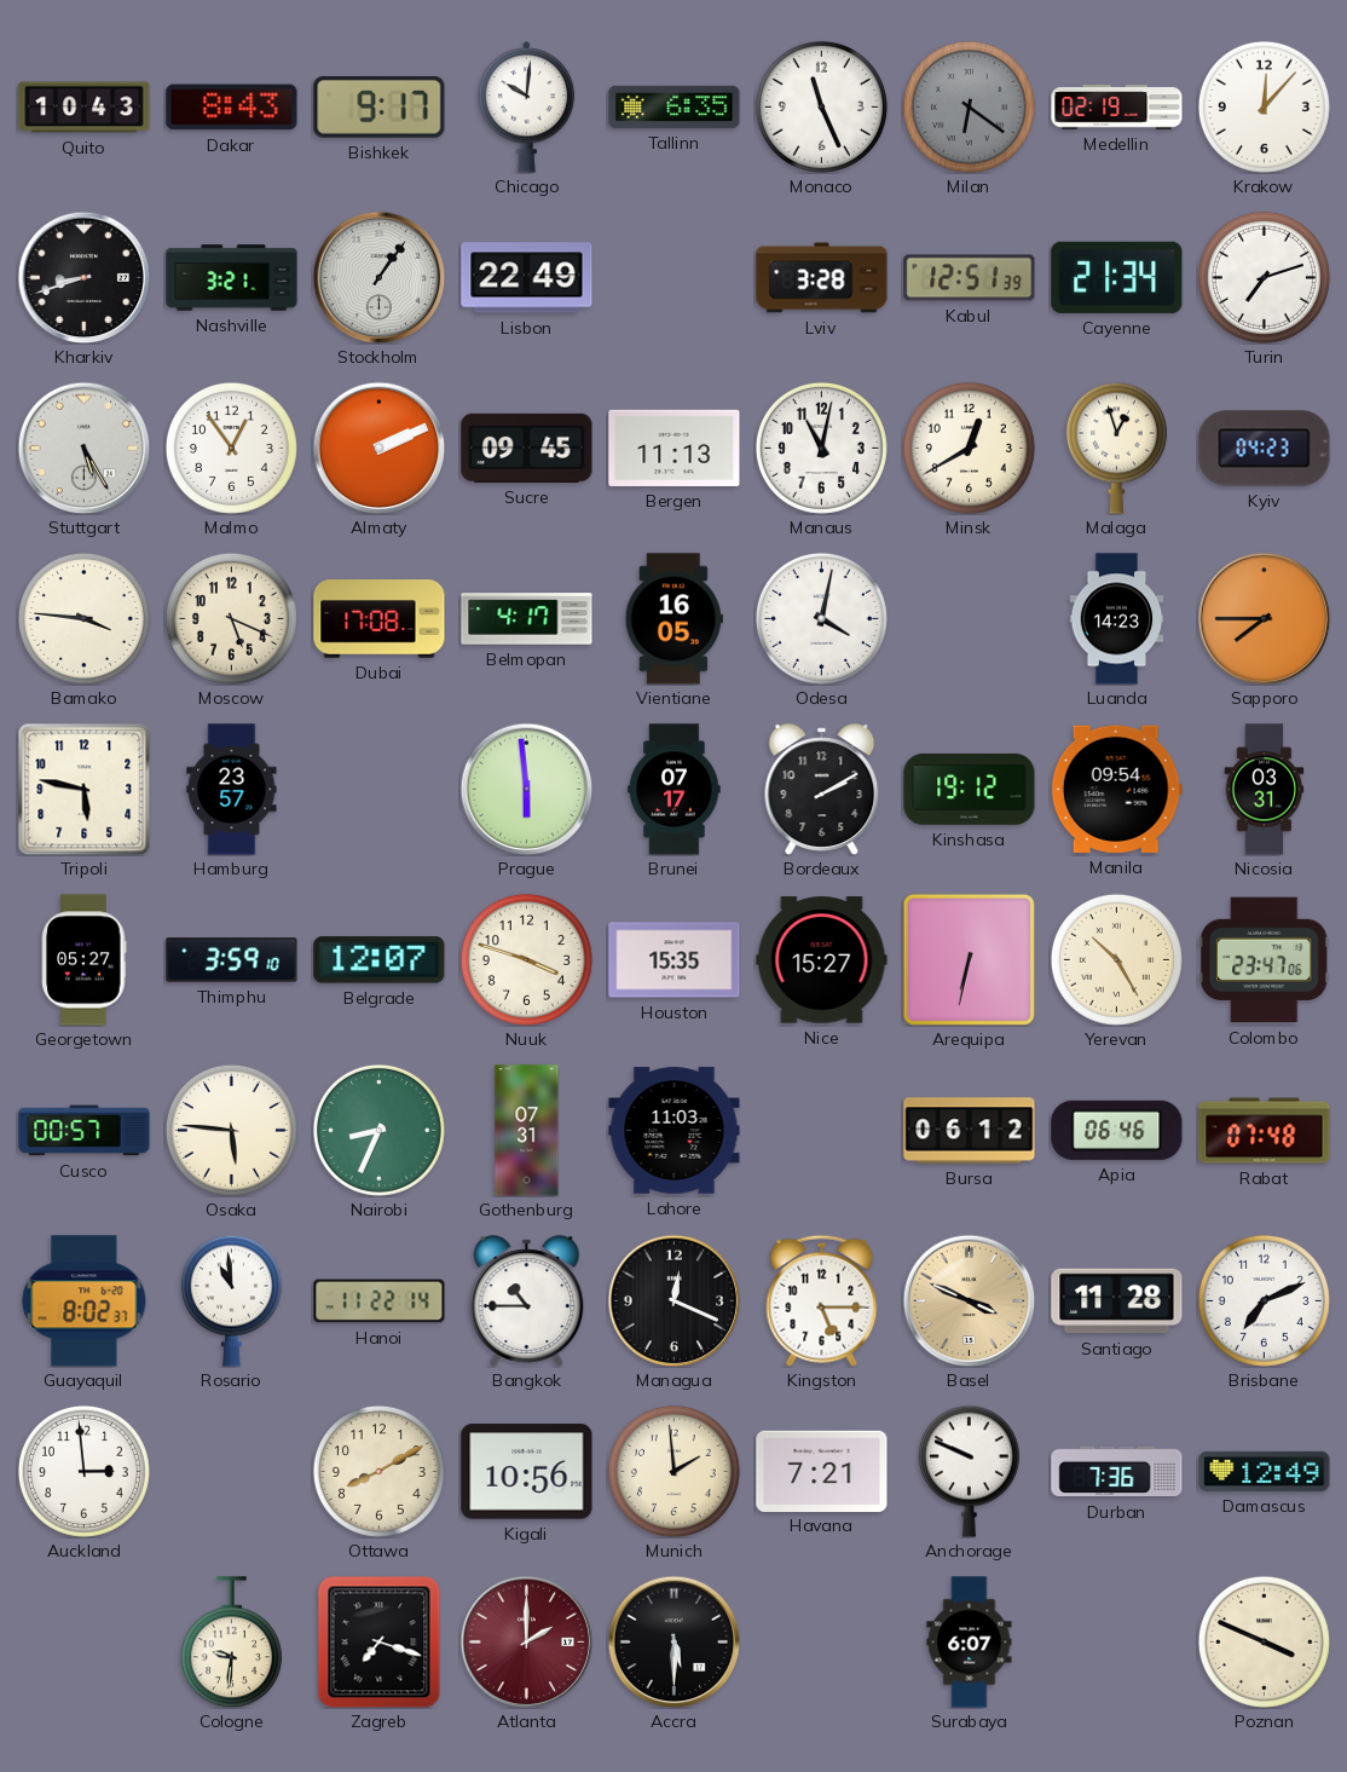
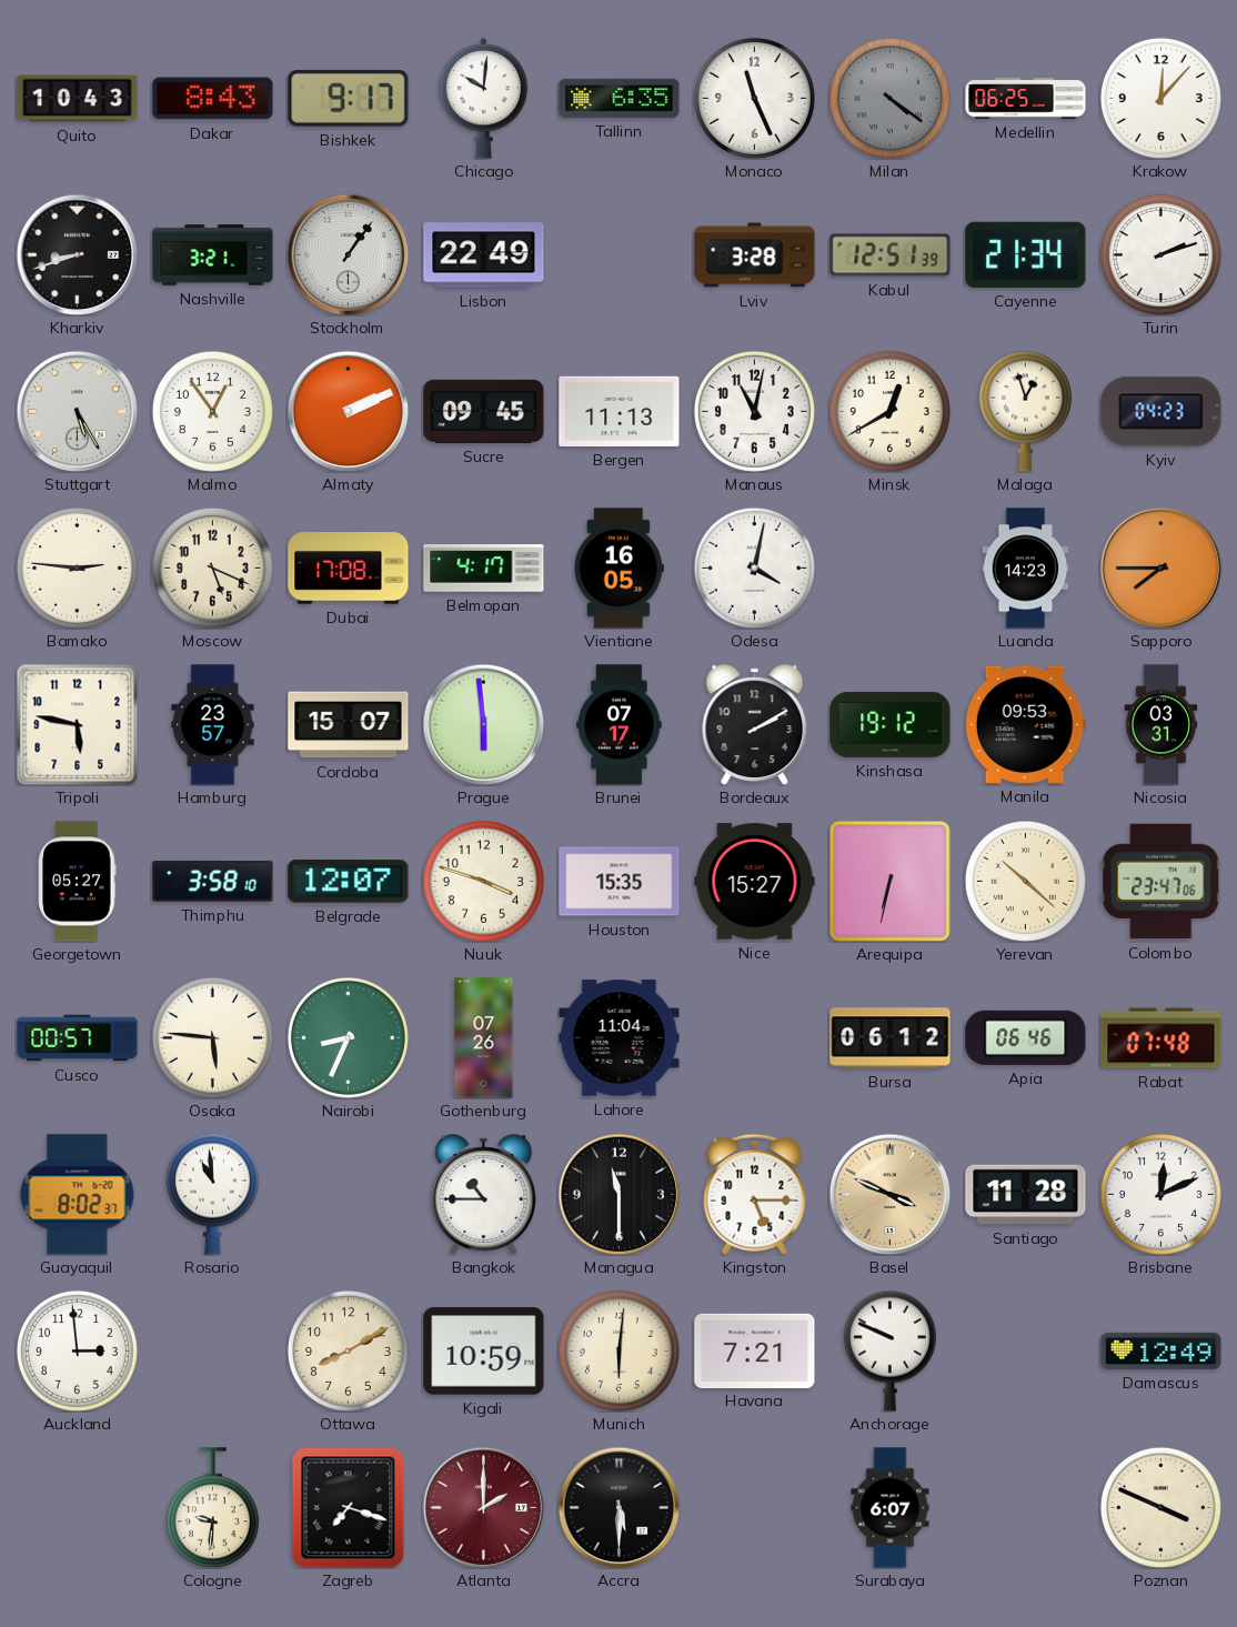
Milan: 6:21 -> 4:21 (889, 98)
Medellin: 02:19 -> 06:25 (1026, 99)
Turin: 7:12 -> 2:12 (1160, 254)
Bamako: 3:46 -> 2:46 (77, 568)
Cordoba: none -> 15:07 (349, 725)
Manila: 09:54 -> 09:53 (1025, 724)
Thimphu: 3:59 -> 3:58 (213, 882)
Yerevan: 10:25 -> 10:22 (1025, 881)
Gothenburg: 07:31 -> 07:26 (484, 1038)
Lahore: 11:03 -> 11:04 (620, 1038)
Hanoi: 11:22 -> none (380, 1301)
Managua: 12:19 -> 11:30 (618, 1194)
Brisbane: 7:11 -> 12:11 (1160, 1194)
Kigali: 10:56 -> 10:59 (484, 1352)
Munich: 1:59 -> 6:01 (618, 1350)
Durban: 7:36 -> none (1117, 1472)
